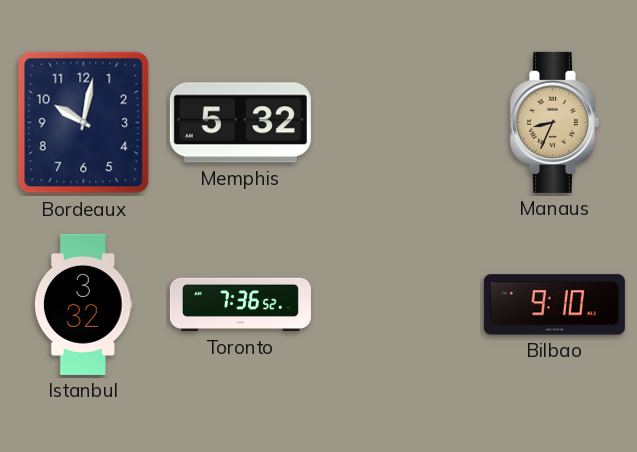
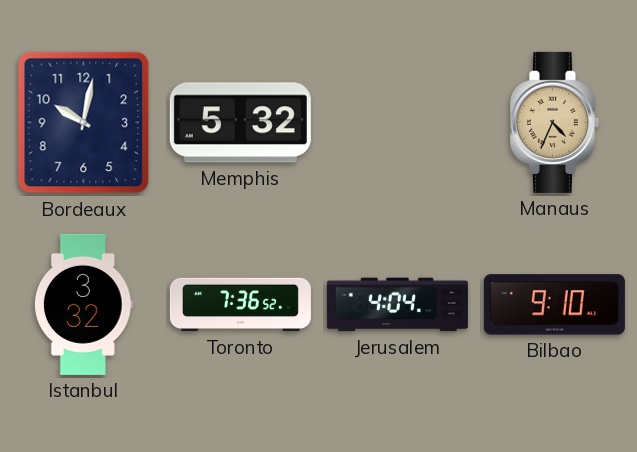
Manaus: 8:34 -> 4:34 (554, 122)
Jerusalem: none -> 4:04 (397, 305)
